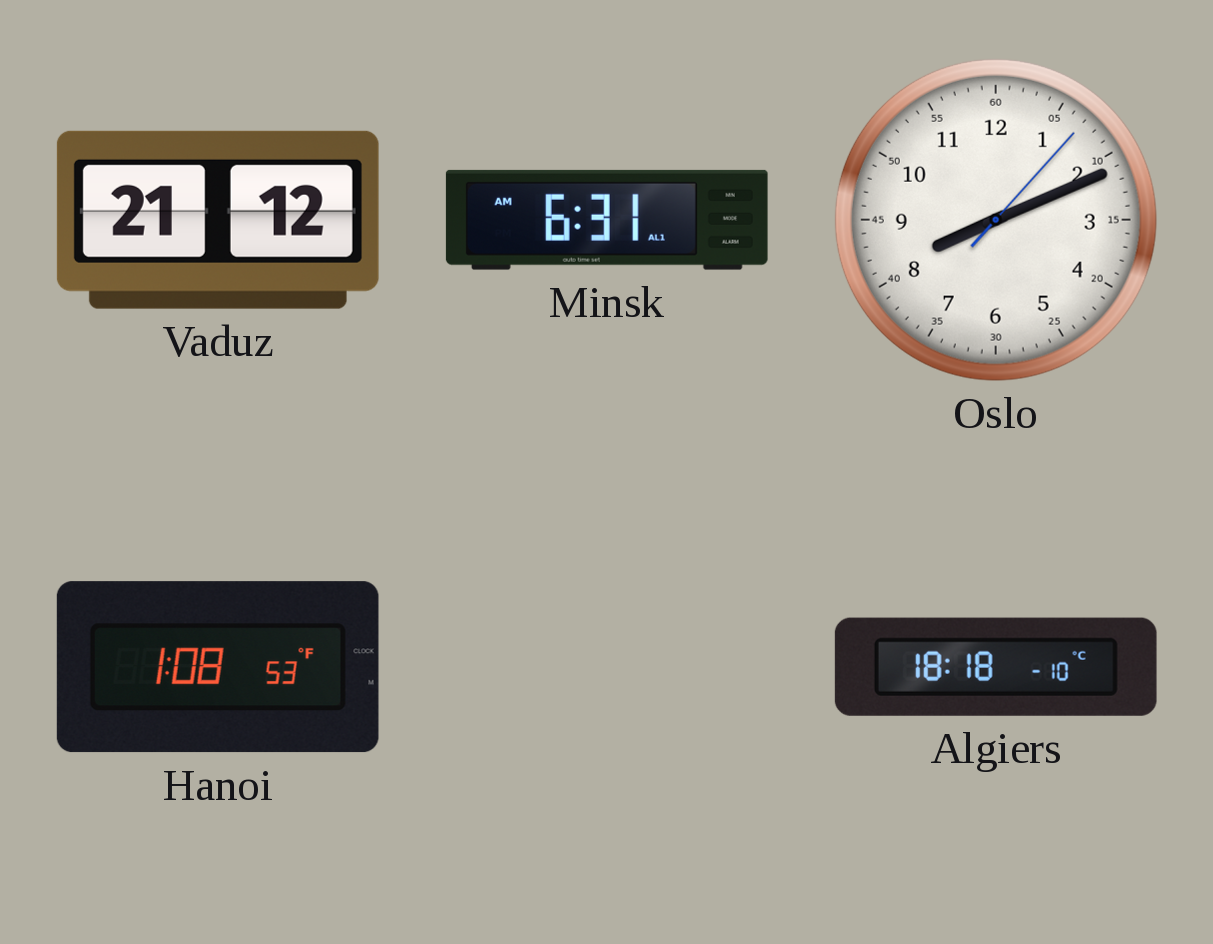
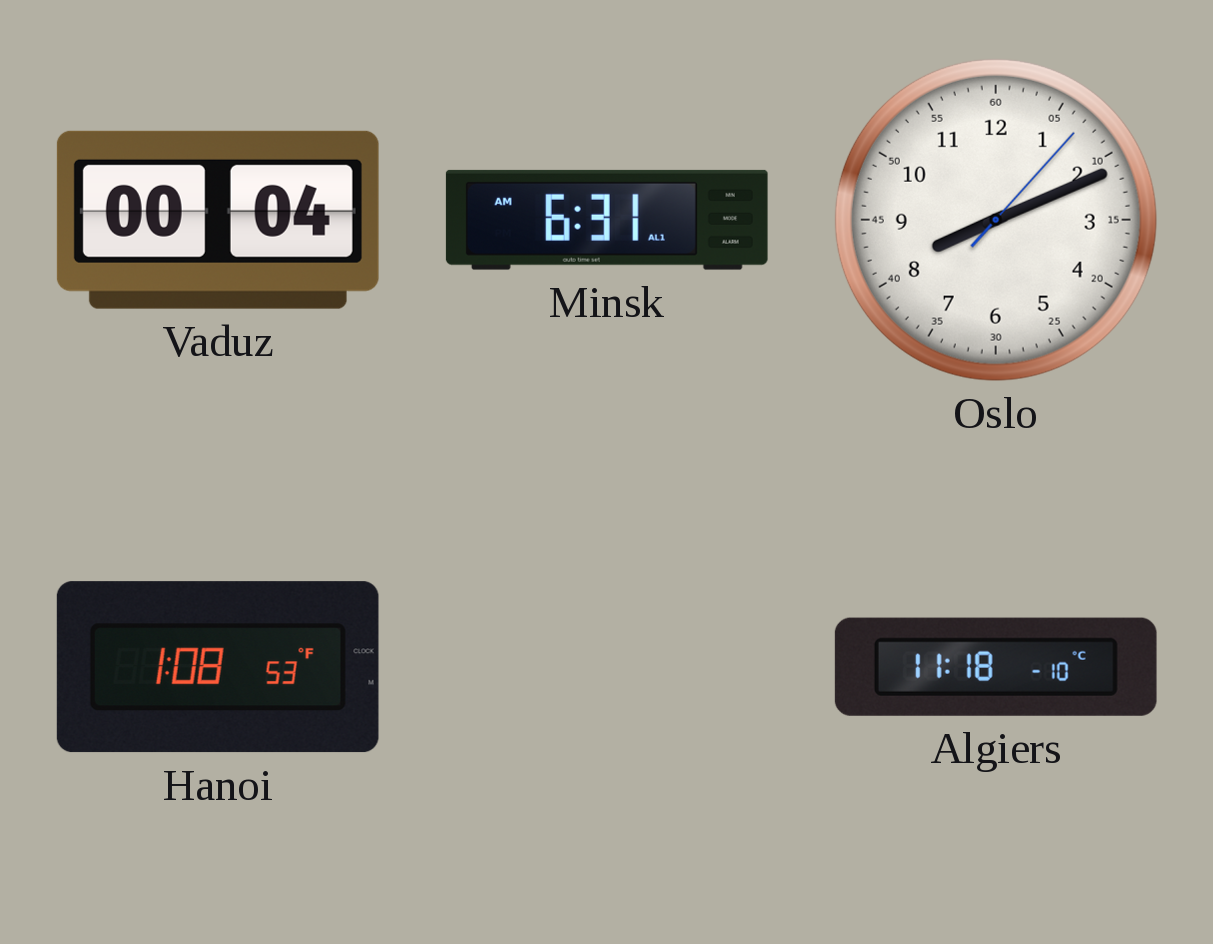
Vaduz: 21:12 -> 00:04 (218, 220)
Algiers: 18:18 -> 11:18 (996, 667)
